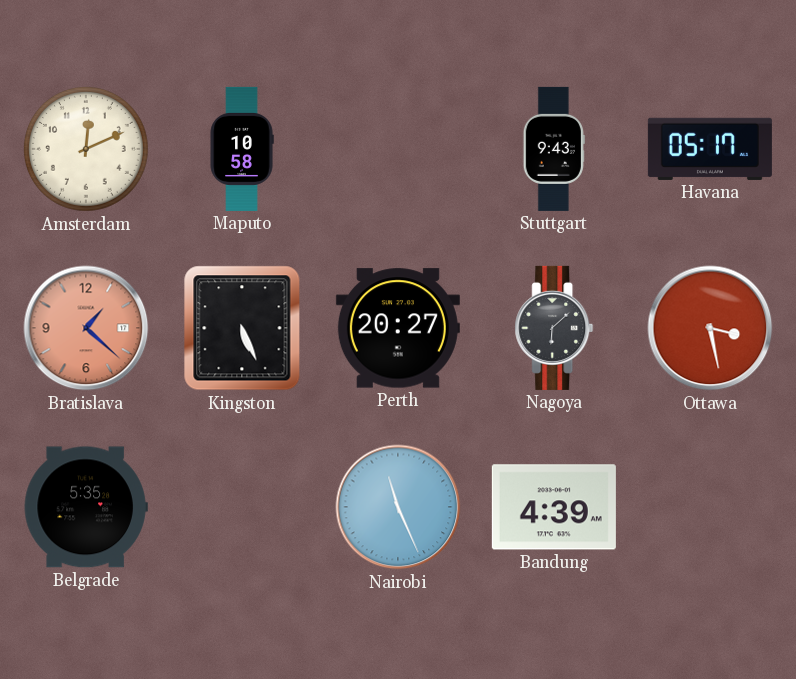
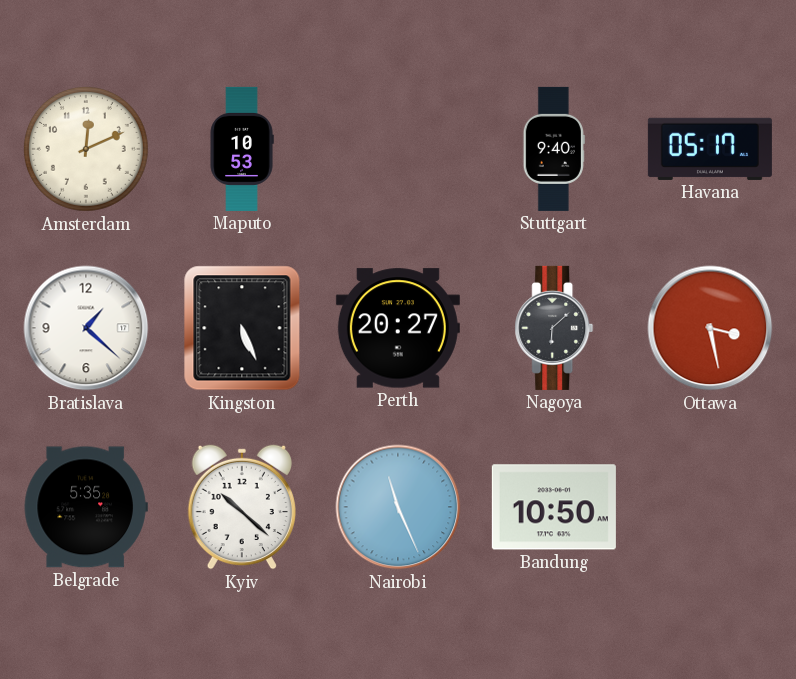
Maputo: 10:58 -> 10:53 (242, 149)
Stuttgart: 9:43 -> 9:40 (554, 149)
Bratislava dial: salmon -> white (86, 328)
Kyiv: none -> 10:22 (241, 507)
Bandung: 4:39 -> 10:50 (554, 507)
